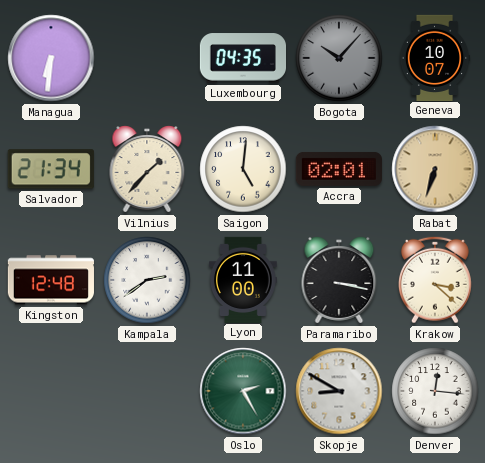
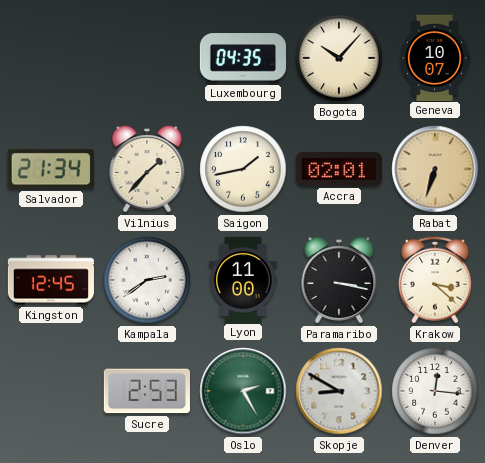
Managua: 6:31 -> none (51, 58)
Bogota dial: grey -> cream (339, 58)
Saigon: 5:01 -> 1:43 (243, 169)
Kingston: 12:48 -> 12:45 (51, 280)
Sucre: none -> 2:53 (147, 391)
